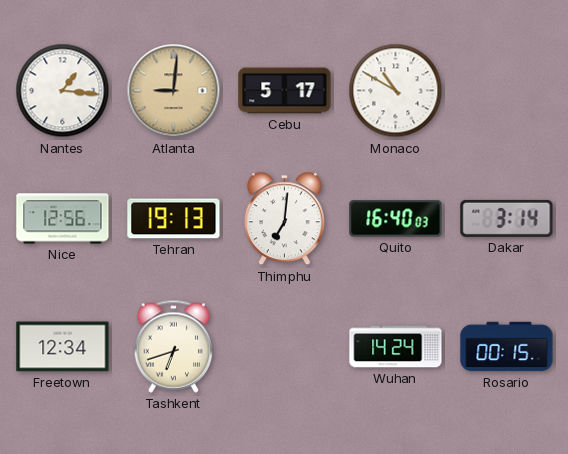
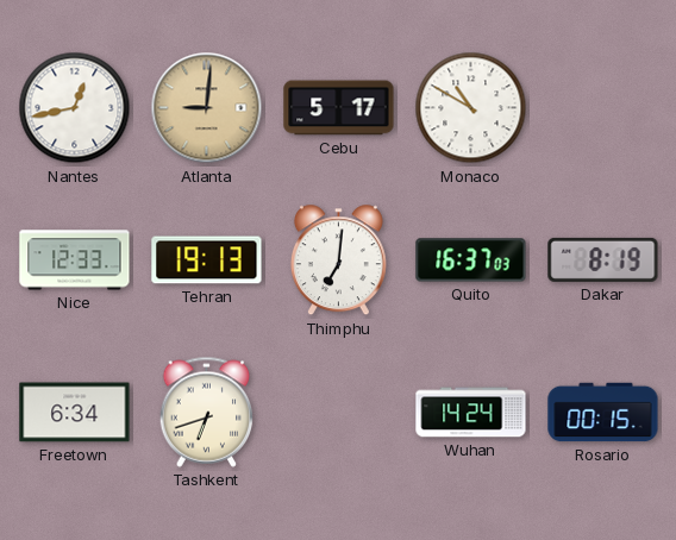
Nantes: 1:16 -> 12:43 (75, 108)
Nice: 12:56 -> 12:33 (75, 260)
Quito: 16:40 -> 16:37 (471, 260)
Dakar: 3:14 -> 8:19 (603, 259)
Freetown: 12:34 -> 6:34 (75, 413)
